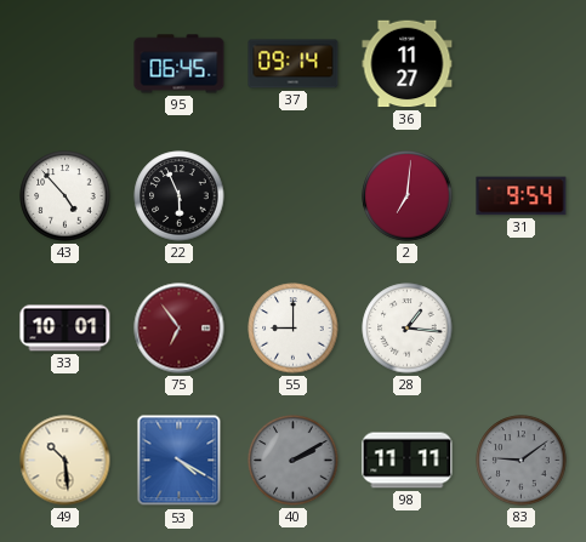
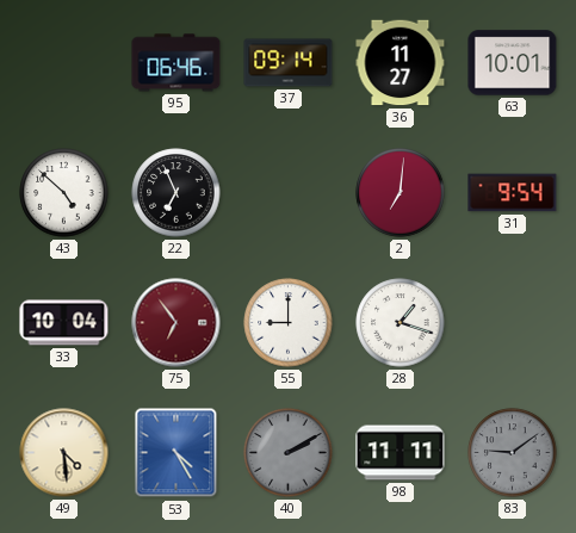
95: 06:45 -> 06:46 (176, 63)
63: none -> 10:01 (513, 63)
43: 4:53 -> 4:52 (64, 193)
22: 5:56 -> 6:56 (176, 193)
33: 10:01 -> 10:04 (64, 323)
28: 1:16 -> 1:18 (401, 323)
49: 10:29 -> 4:29 (64, 453)
53: 4:20 -> 4:25 (176, 453)
